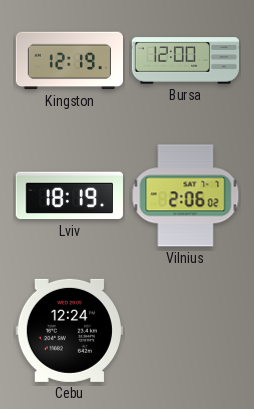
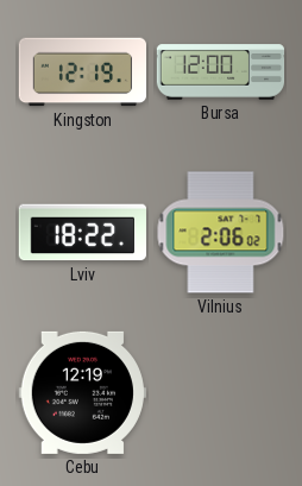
Lviv: 18:19 -> 18:22 (82, 233)
Cebu: 12:24 -> 12:19 (82, 392)
